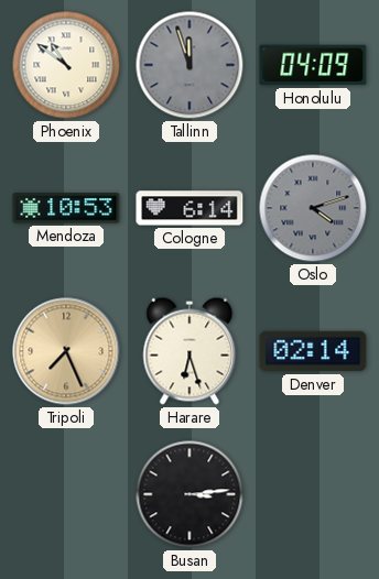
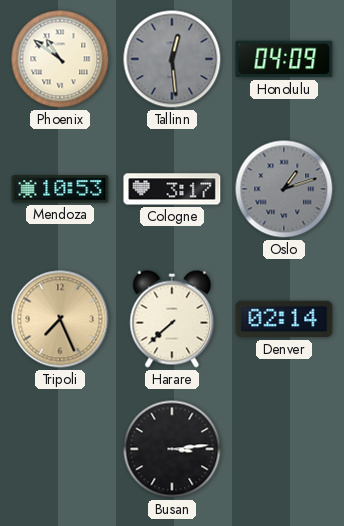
Tallinn: 11:57 -> 12:29 (172, 59)
Cologne: 6:14 -> 3:17 (172, 189)
Oslo: 4:12 -> 1:12 (284, 189)
Harare: 6:27 -> 7:38 (172, 319)
